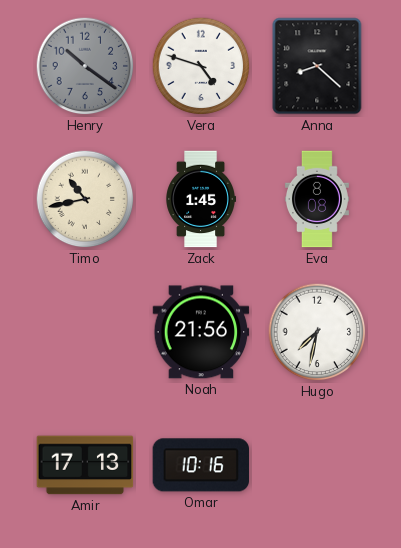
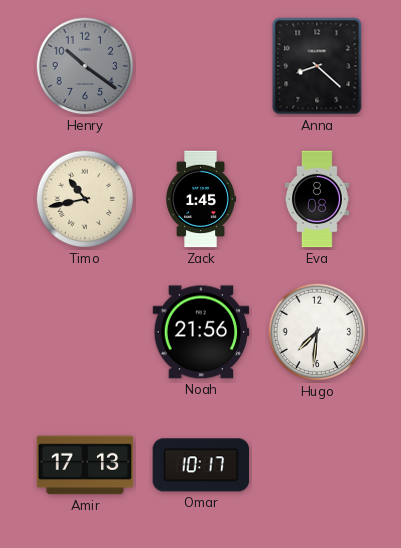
Vera: 4:48 -> none (201, 66)
Hugo: 7:32 -> 7:31 (317, 332)
Omar: 10:16 -> 10:17 (201, 465)
